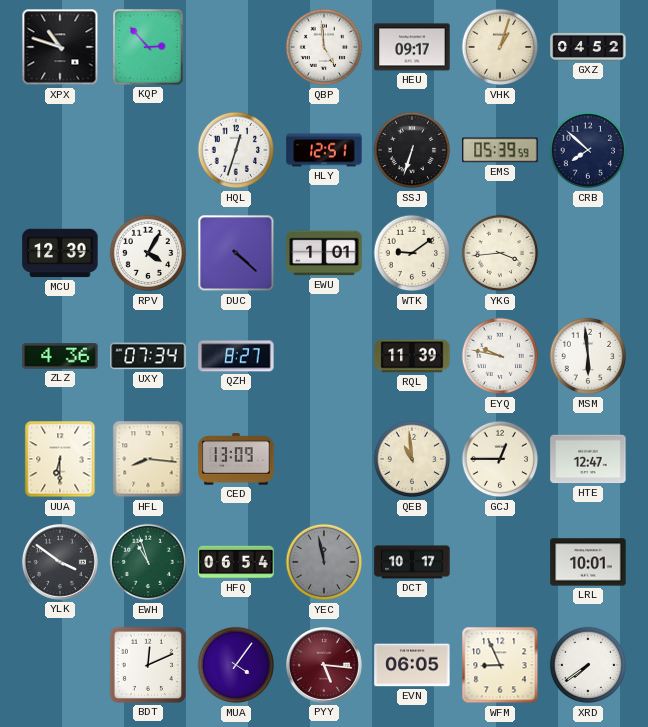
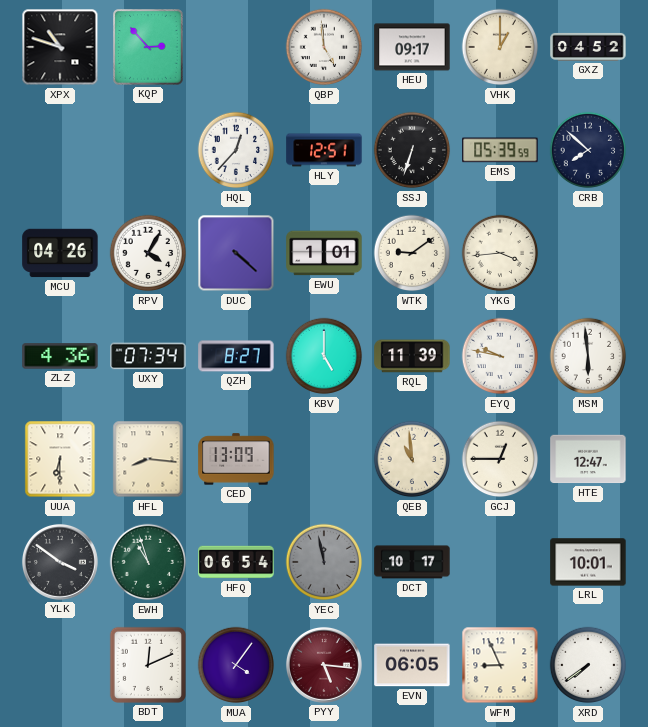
VHK: 1:03 -> 1:00 (500, 47)
HQL: 12:33 -> 12:37 (236, 150)
MCU: 12:39 -> 04:26 (60, 253)
KBV: none -> 5:00 (324, 356)
